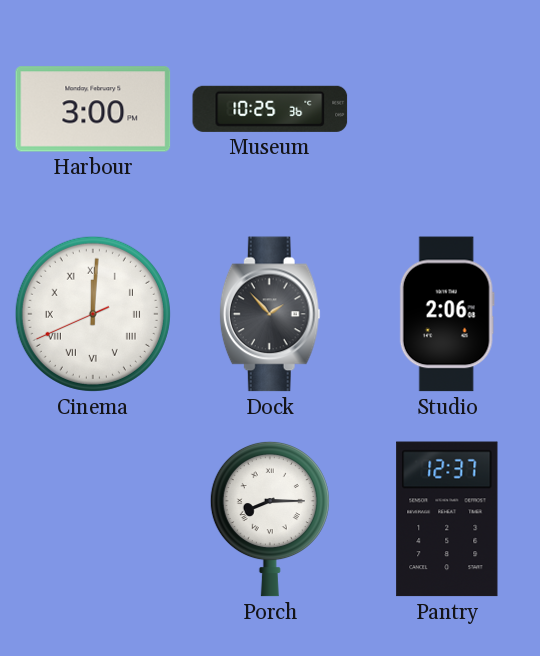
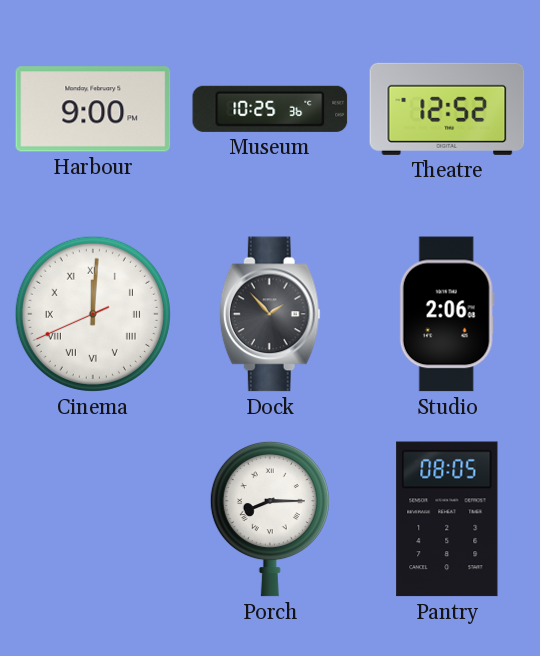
Harbour: 3:00 -> 9:00 (93, 109)
Theatre: none -> 12:52 (447, 109)
Pantry: 12:37 -> 08:05 (447, 519)
